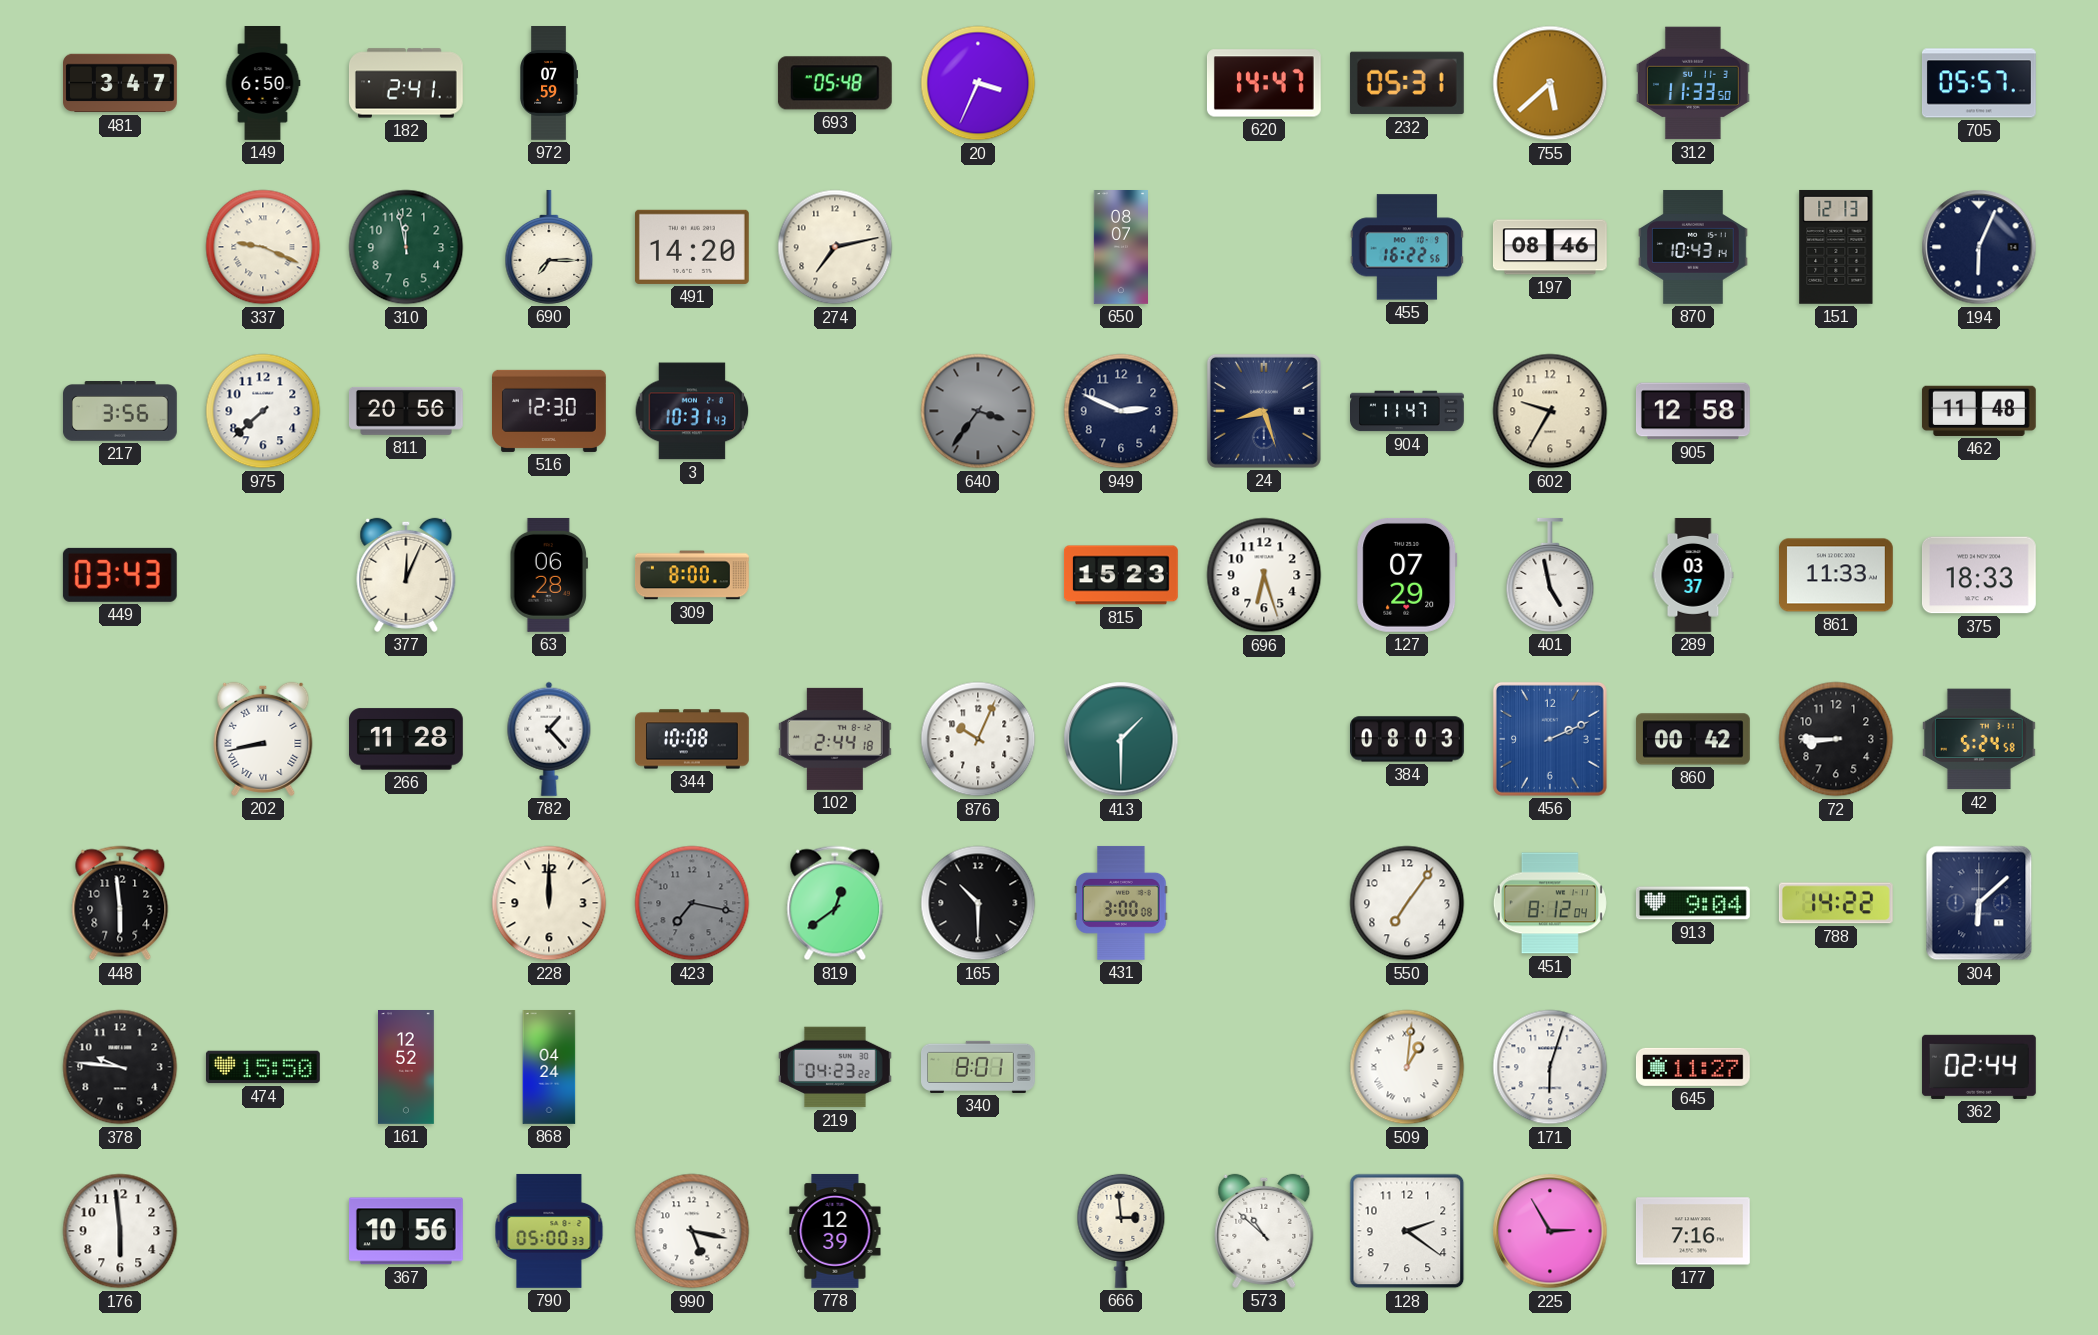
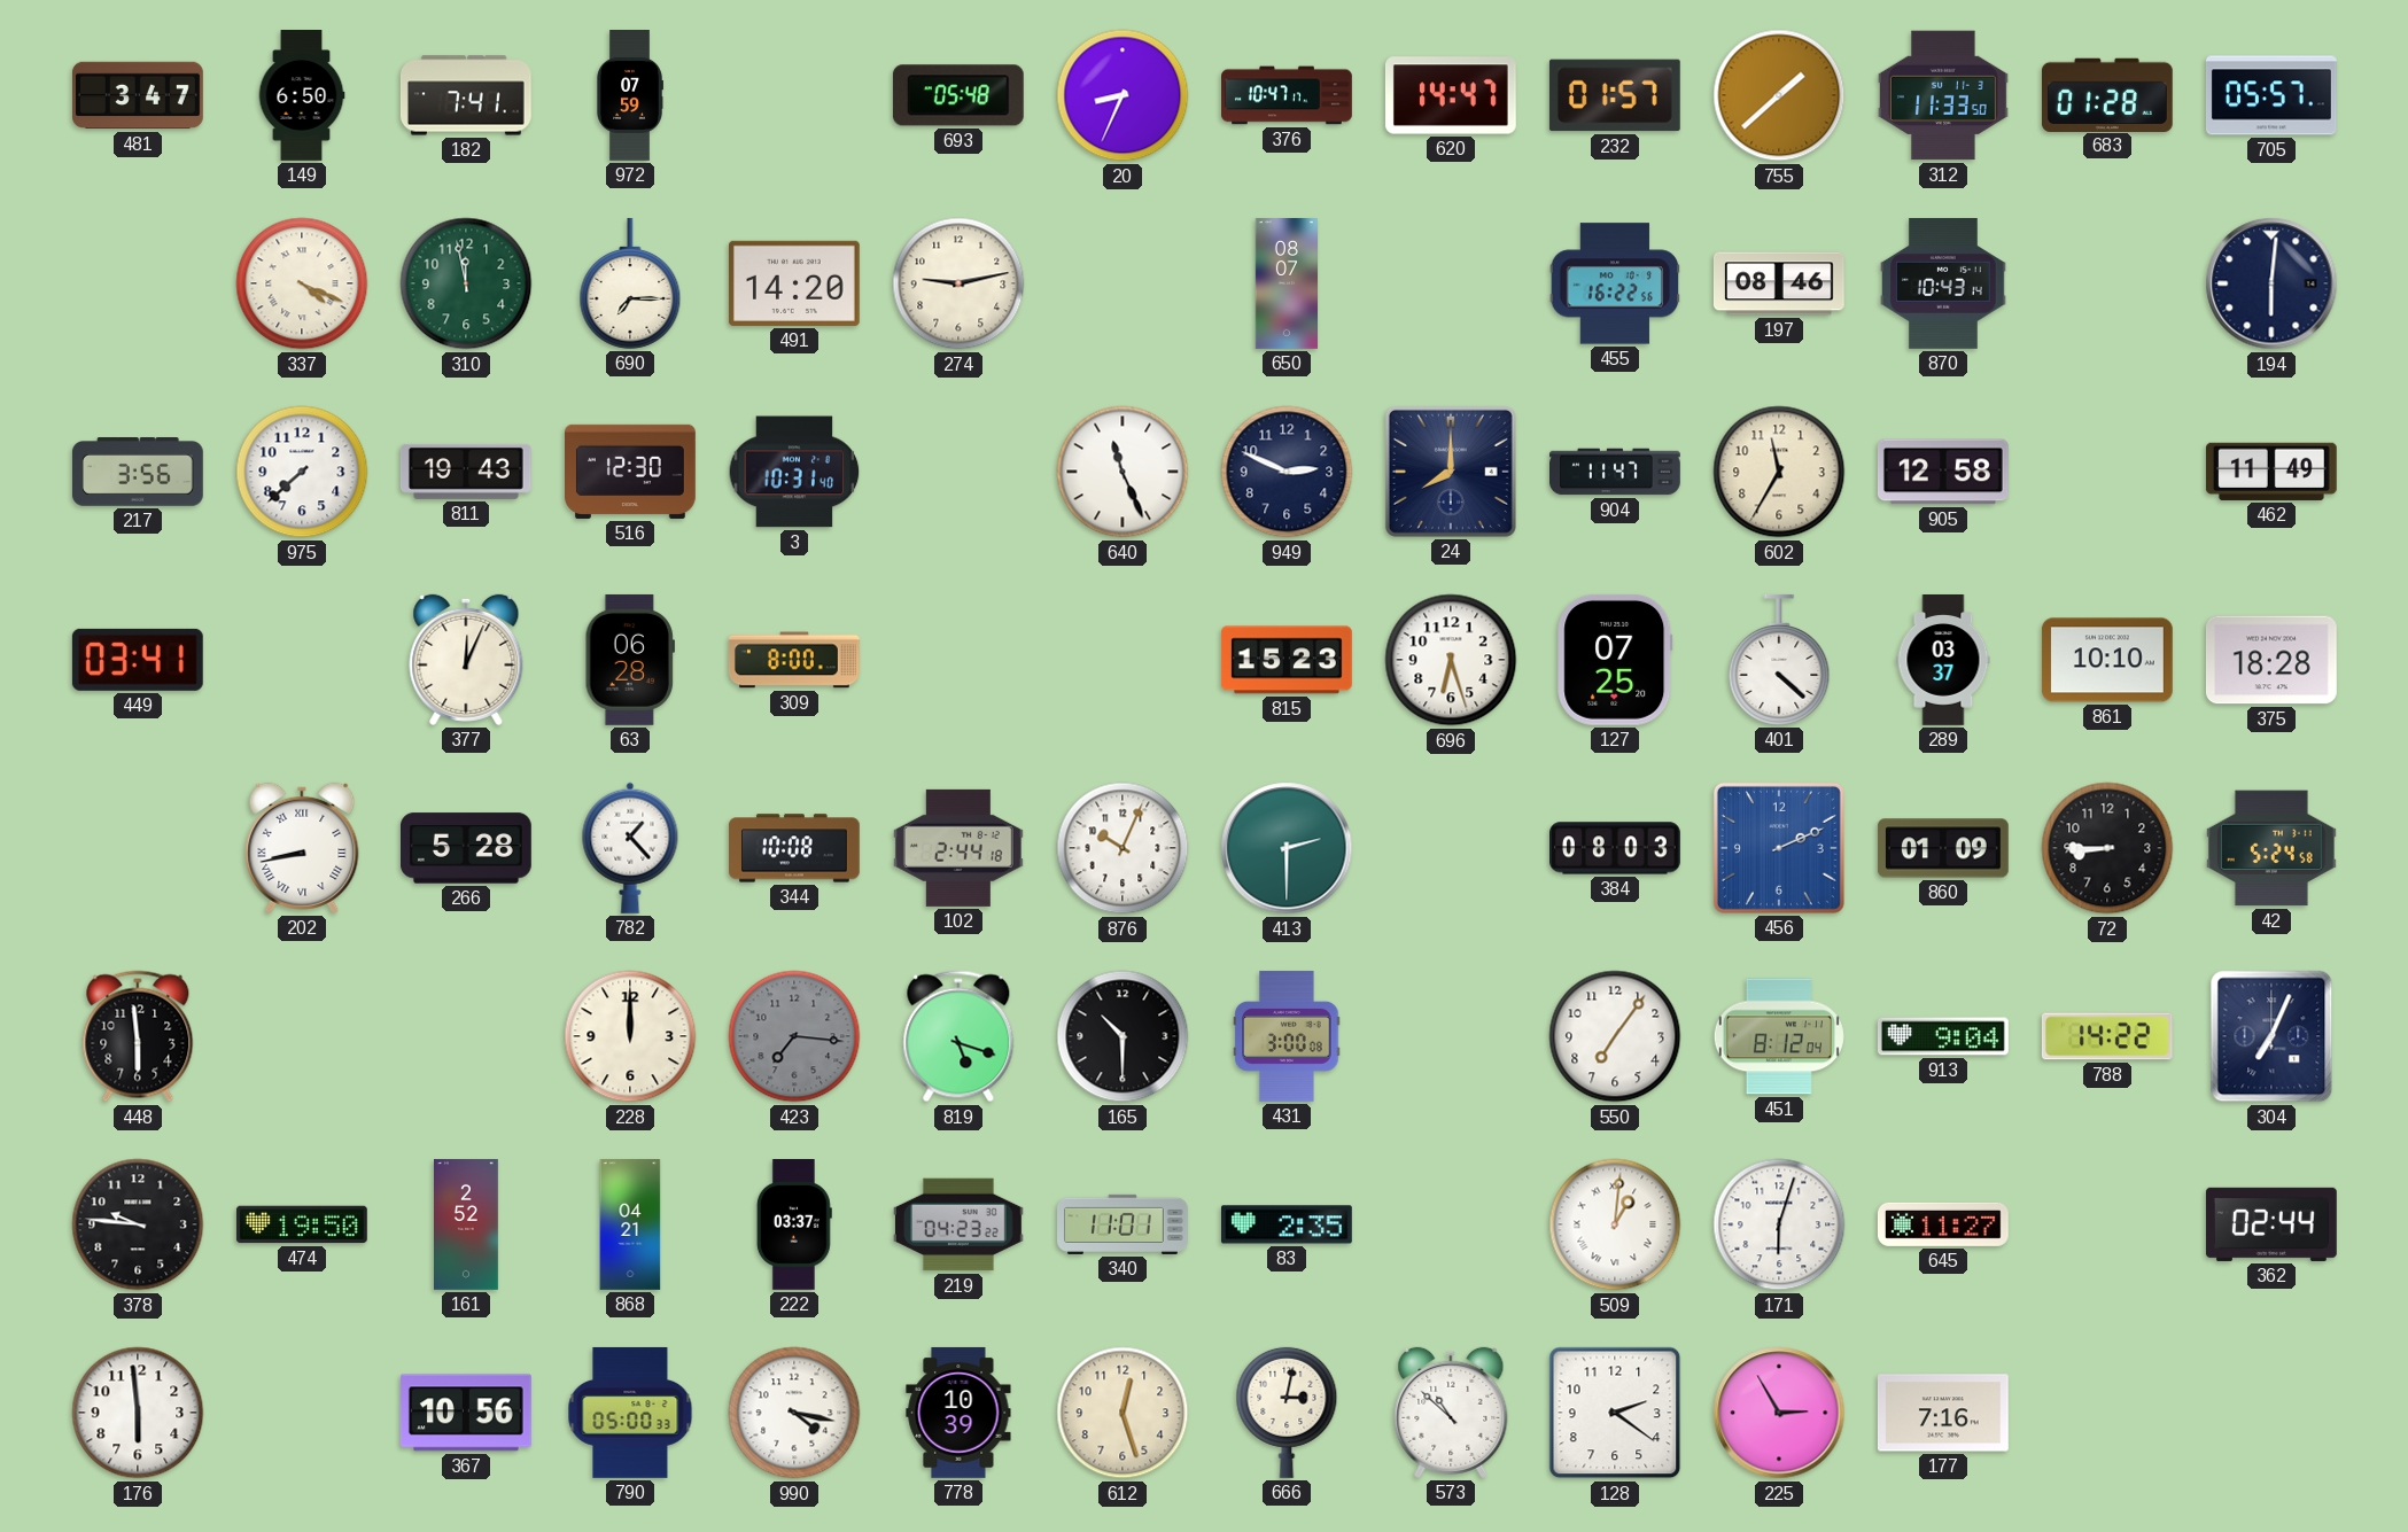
182: 2:41 -> 7:41 (466, 95)
20: 3:34 -> 8:34 (1123, 95)
376: none -> 10:47 (1287, 95)
232: 05:31 -> 01:57 (1615, 95)
755: 5:38 -> 1:38 (1779, 95)
683: none -> 01:28 (2107, 94)
337: 9:19 -> 4:19 (302, 283)
274: 7:13 -> 9:13 (958, 283)
151: 12:13 -> none (1836, 247)
194: 6:04 -> 6:01 (2271, 283)
811: 20:56 -> 19:43 (466, 472)
3: 10:31:43 -> 10:31:40 (794, 472)
640: 3:36 -> 11:26 (1123, 472)
640 dial: grey -> white (1123, 472)
24: 8:27 -> 8:00 (1451, 472)
602: 9:35 -> 11:35 (1779, 472)
462: 11:48 -> 11:49 (2271, 472)
449: 03:43 -> 03:41 (138, 660)
127: 07:29 -> 07:25 (1615, 660)
401: 4:58 -> 4:22 (1779, 660)
861: 11:33 -> 10:10 (2107, 660)
375: 18:33 -> 18:28 (2271, 660)
266: 11:28 -> 5:28 (467, 848)
413: 1:30 -> 2:30 (1287, 848)
860: 00:42 -> 01:09 (1943, 848)
423: 7:17 -> 7:16 (794, 1036)
819: 12:39 -> 5:18 (958, 1036)
304: 6:08 -> 7:04 (2271, 1036)
474: 15:50 -> 19:50 (302, 1224)
161: 12:52 -> 2:52 (466, 1226)
868: 04:24 -> 04:21 (630, 1226)
222: none -> 03:37 (794, 1226)
340: 8:01 -> 11:01 (1124, 1224)
83: none -> 2:35 (1287, 1224)
990: 5:17 -> 4:17 (794, 1413)
778: 12:39 -> 10:39 (958, 1413)
612: none -> 12:27 (1123, 1413)
666: 2:59 -> 3:02 (1287, 1413)
